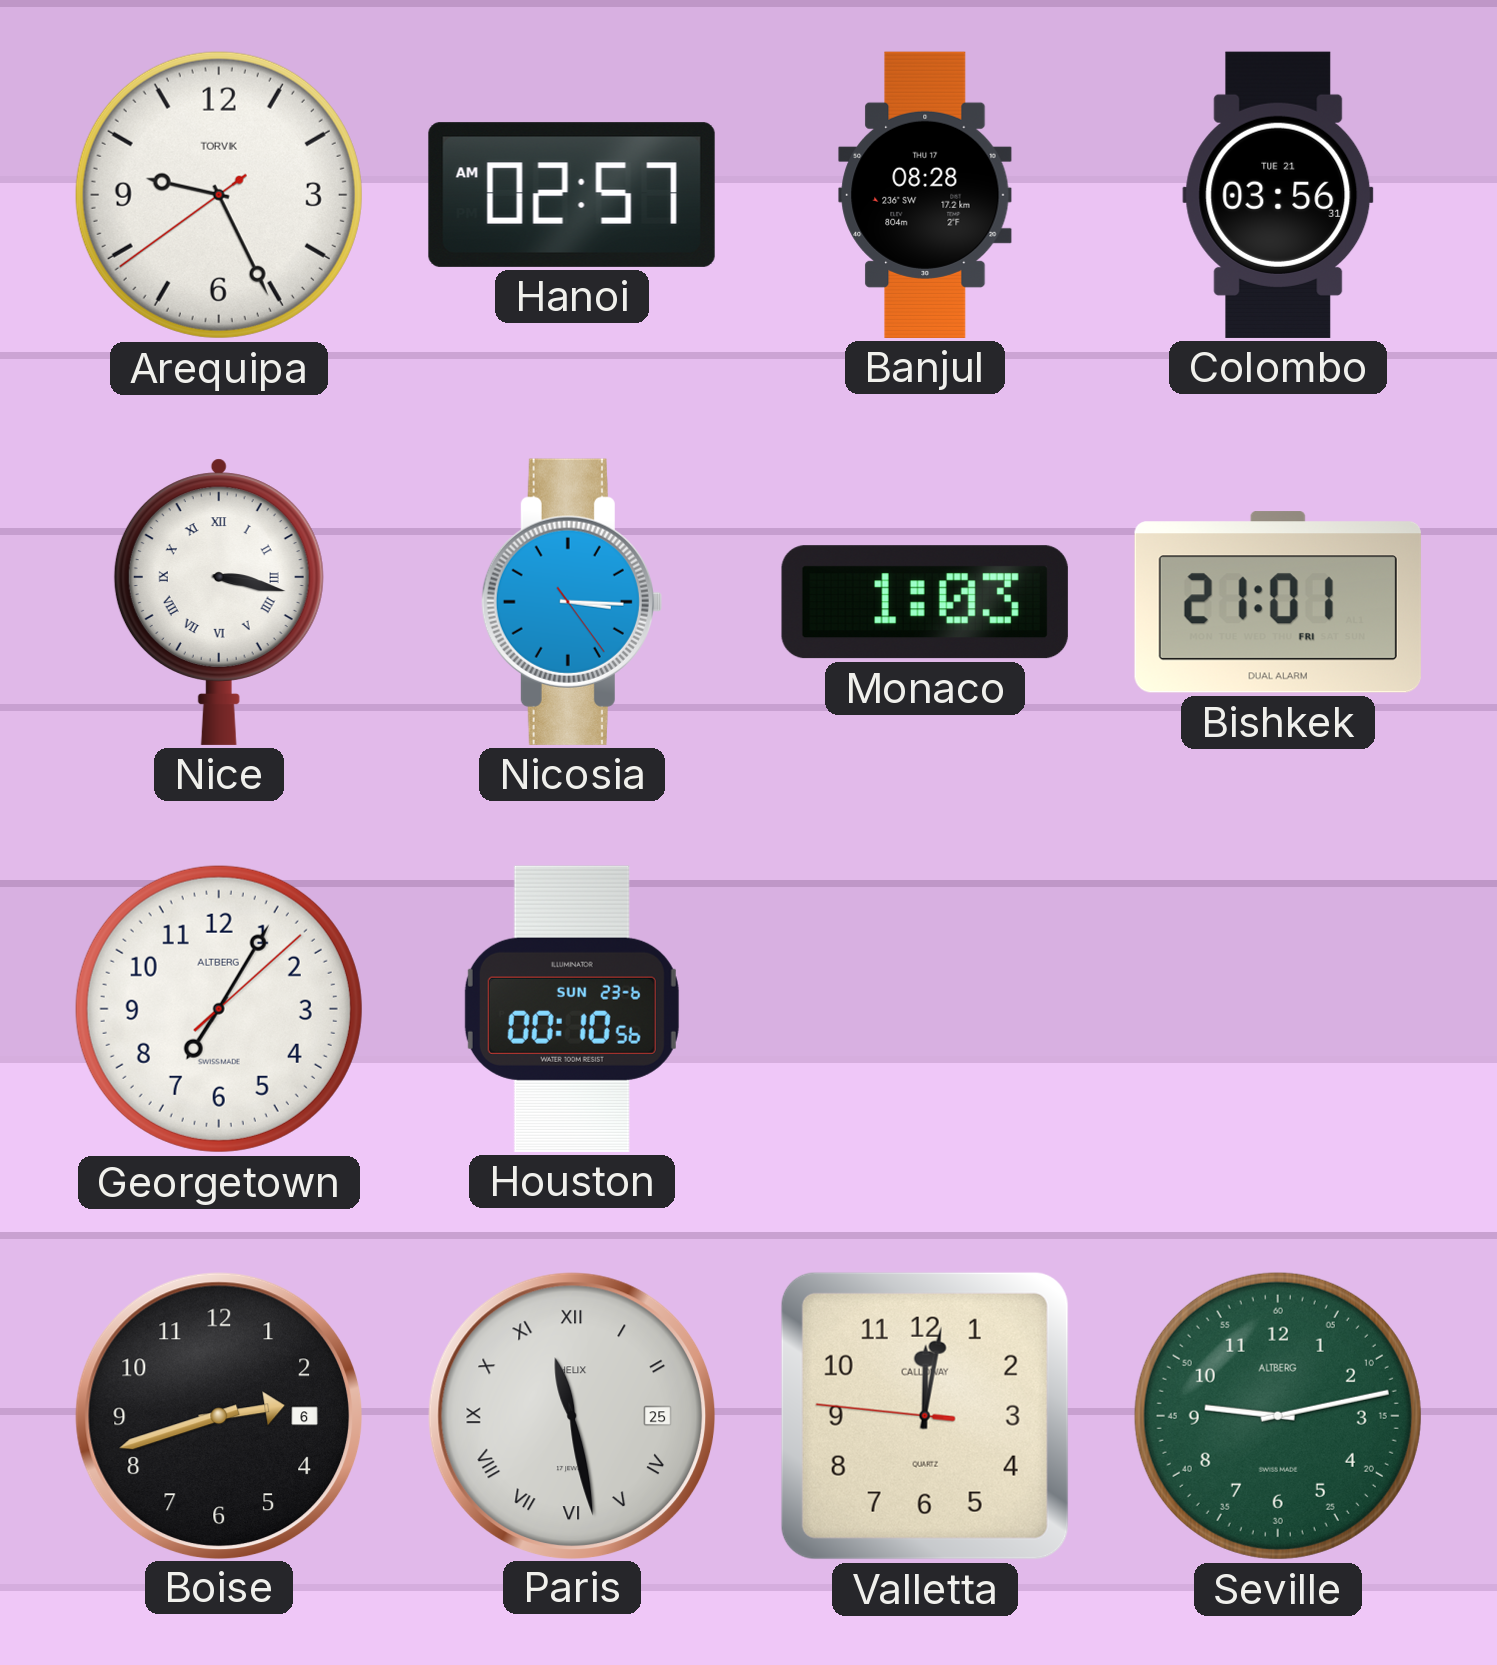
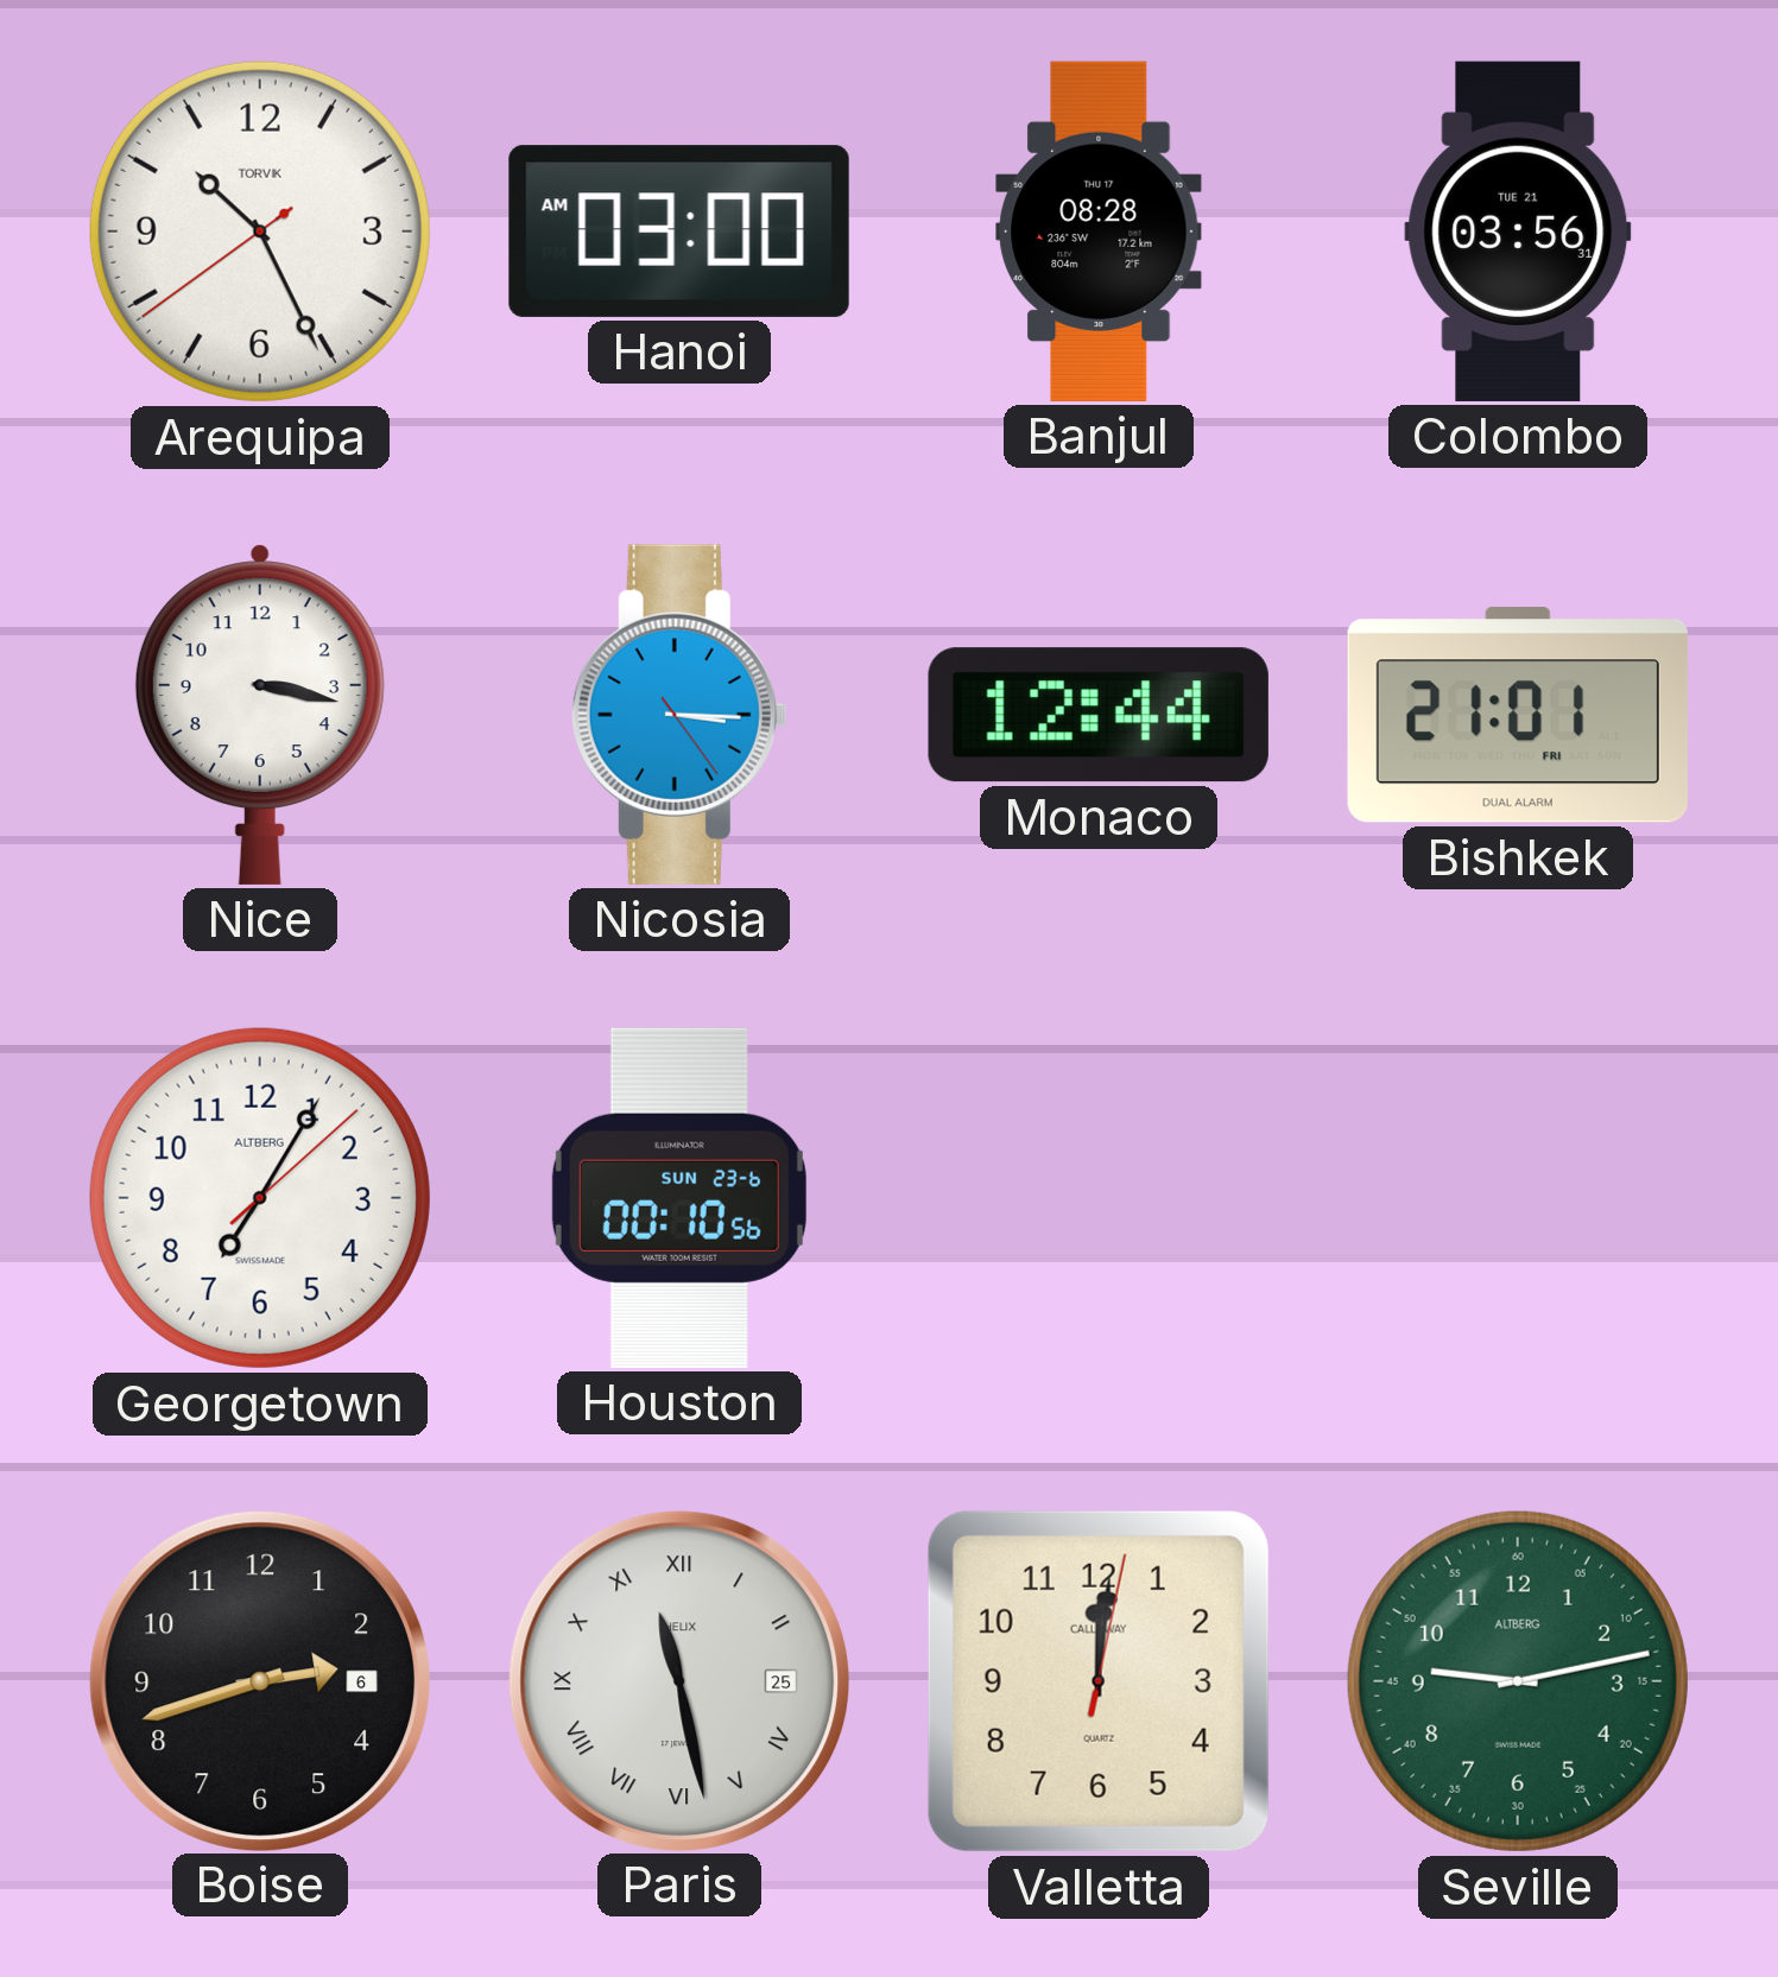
Arequipa: 9:25 -> 10:25 (260, 232)
Hanoi: 02:57 -> 03:00 (679, 232)
Nice numerals: Roman -> Arabic (260, 715)
Monaco: 1:03 -> 12:44 (1099, 715)
Valletta: 12:01:46 -> 12:01:02 (1099, 1681)
